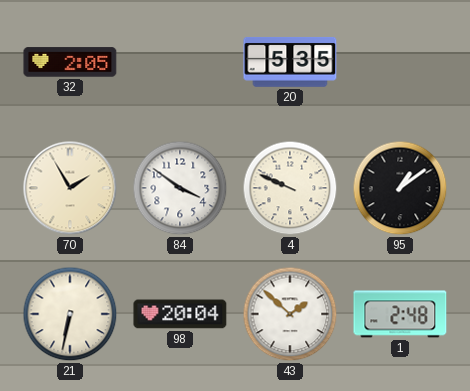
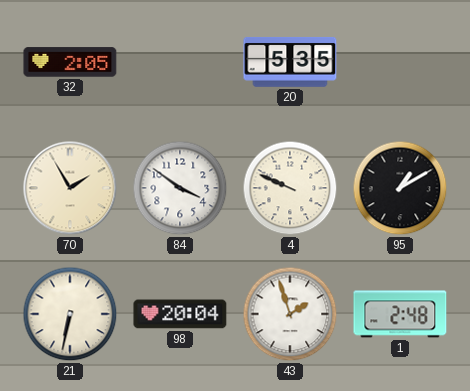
95: 1:09 -> 1:10 (400, 188)
43: 1:52 -> 1:57 (290, 314)
